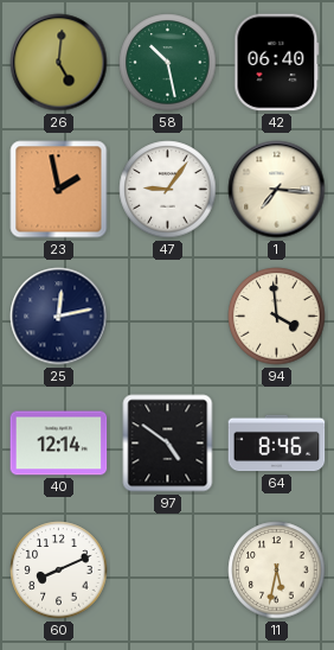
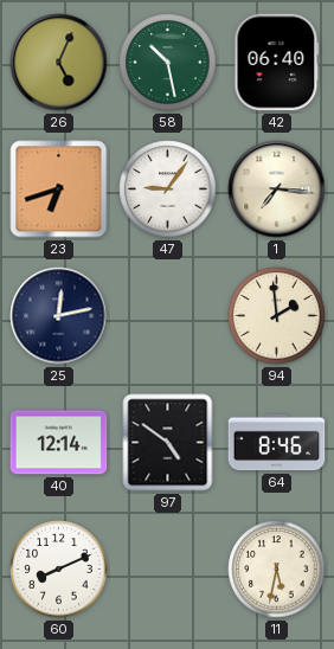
26: 5:01 -> 5:04 (59, 63)
23: 1:58 -> 6:42 (59, 189)
94: 3:59 -> 1:59 (277, 316)
